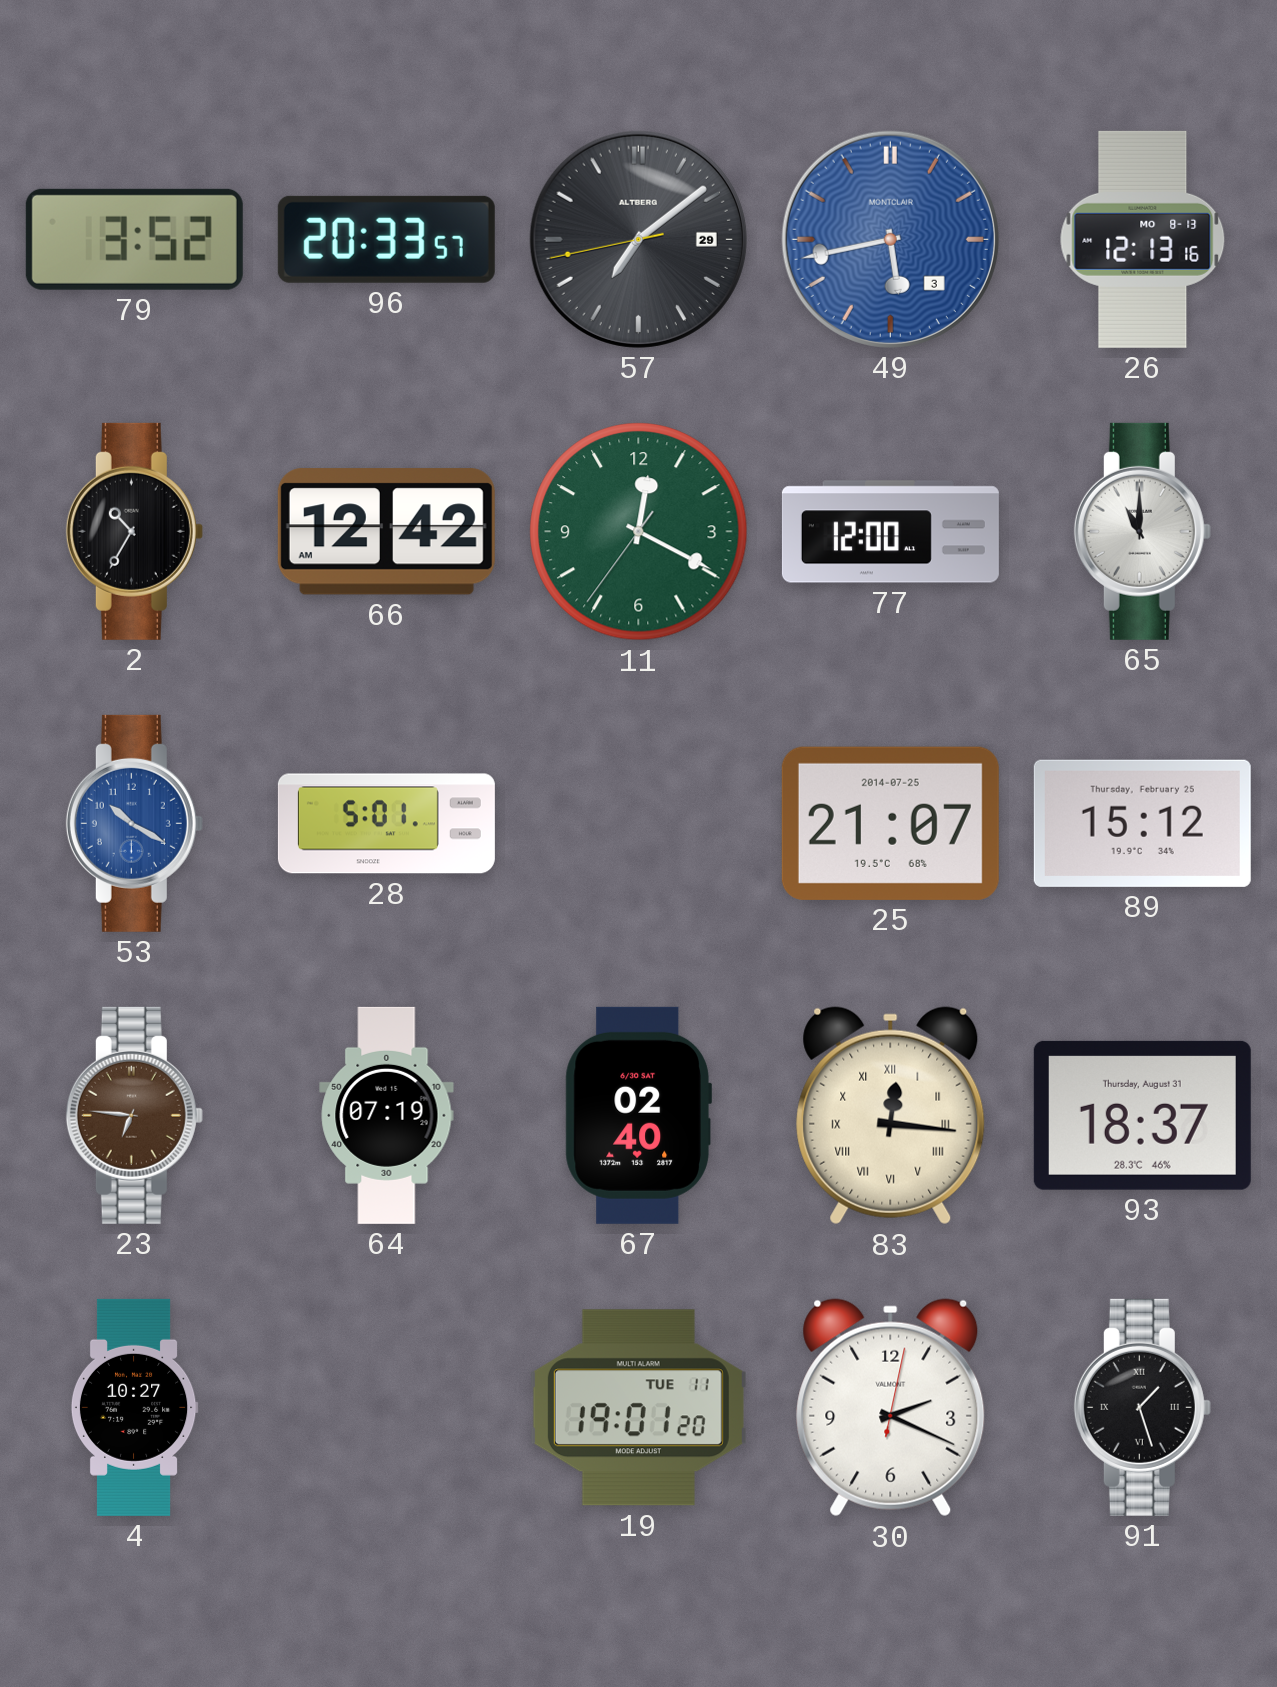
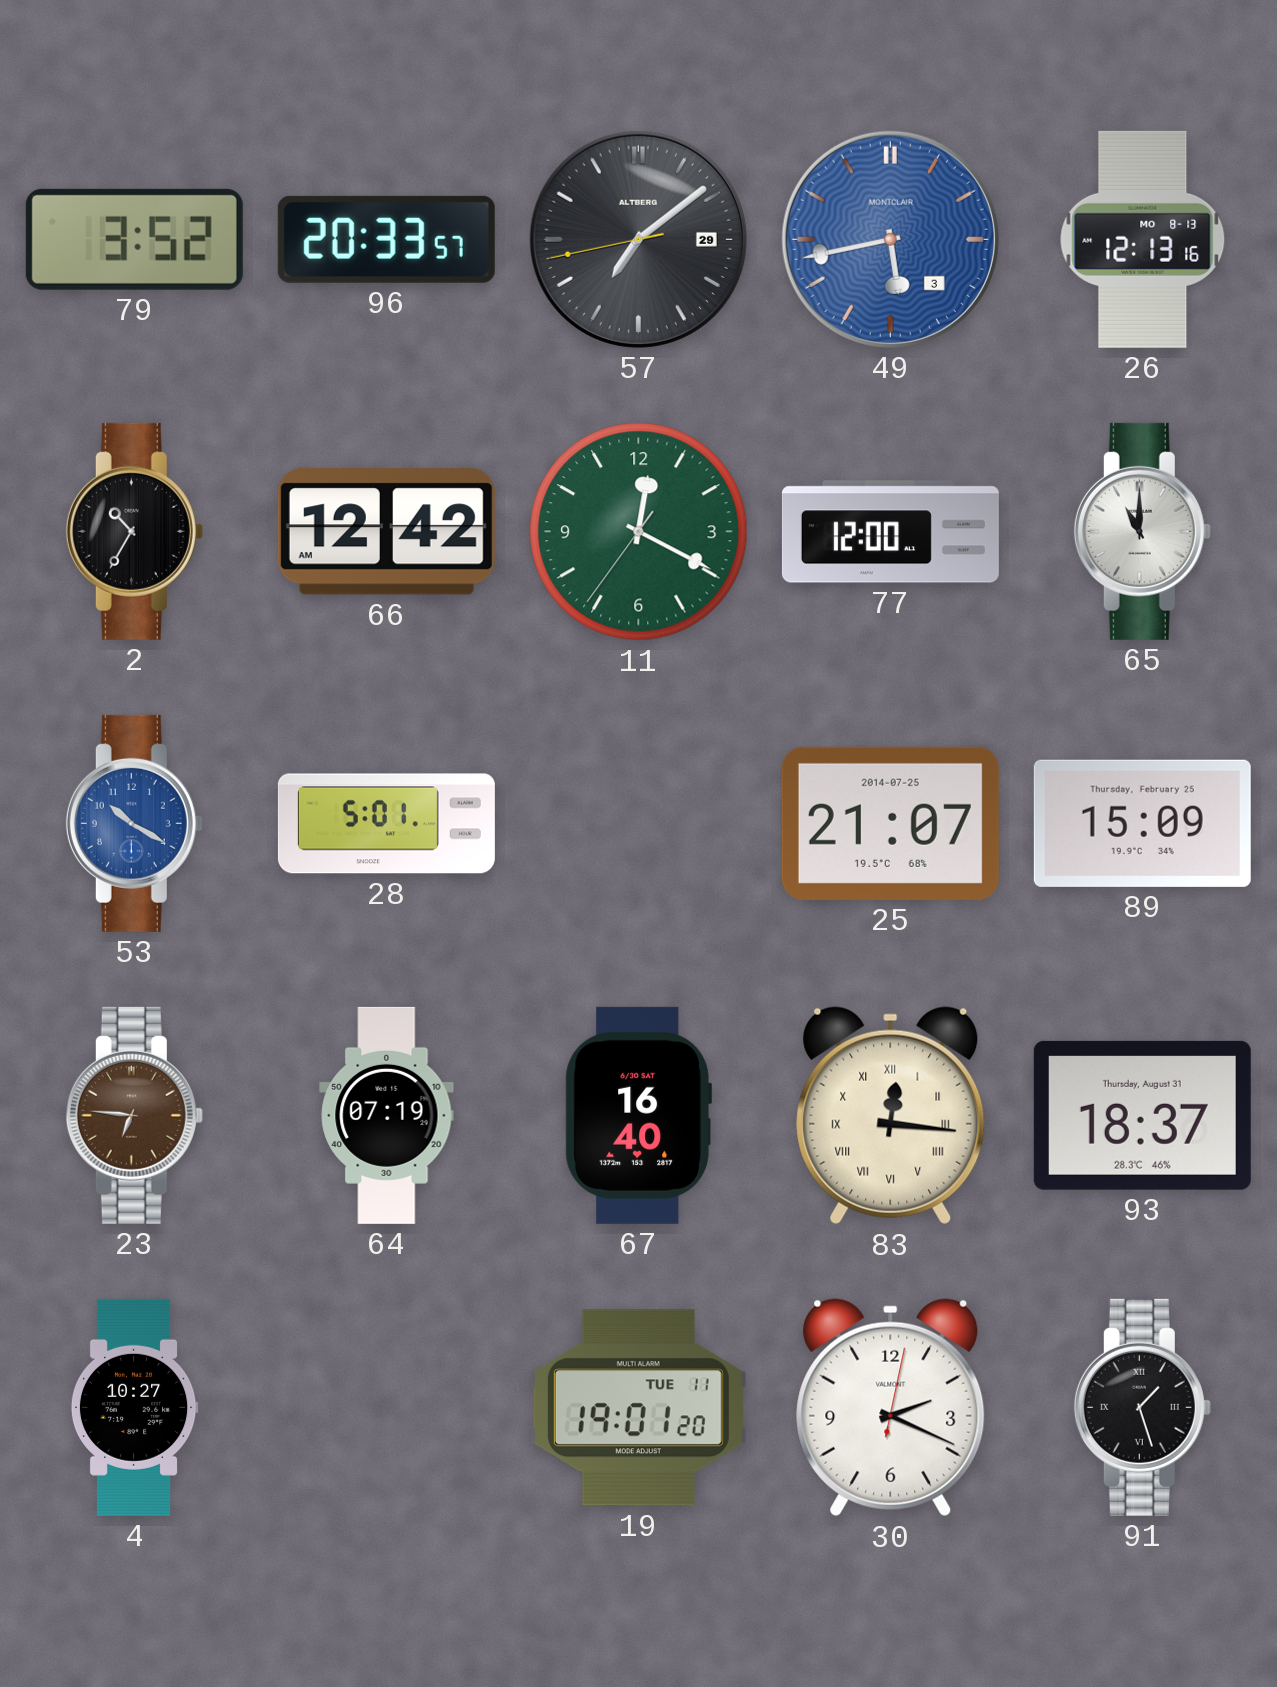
89: 15:12 -> 15:09 (1142, 823)
67: 02:40 -> 16:40 (638, 1115)
